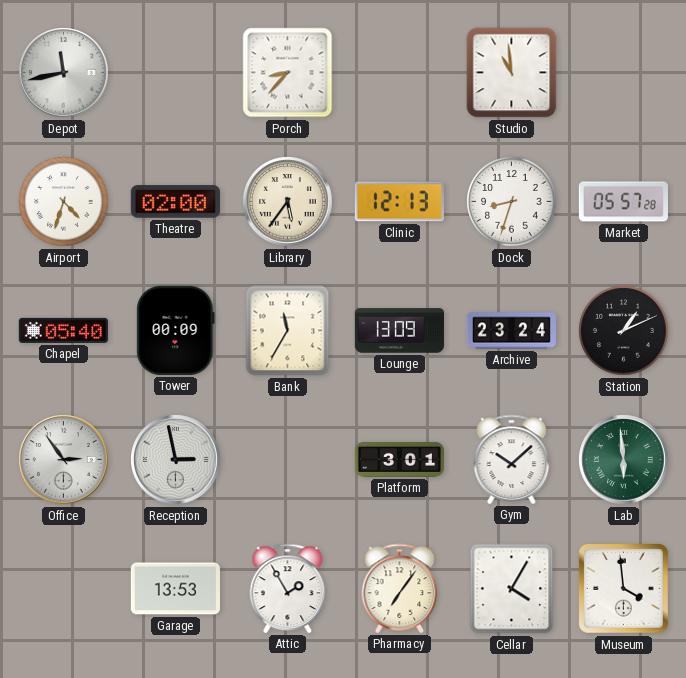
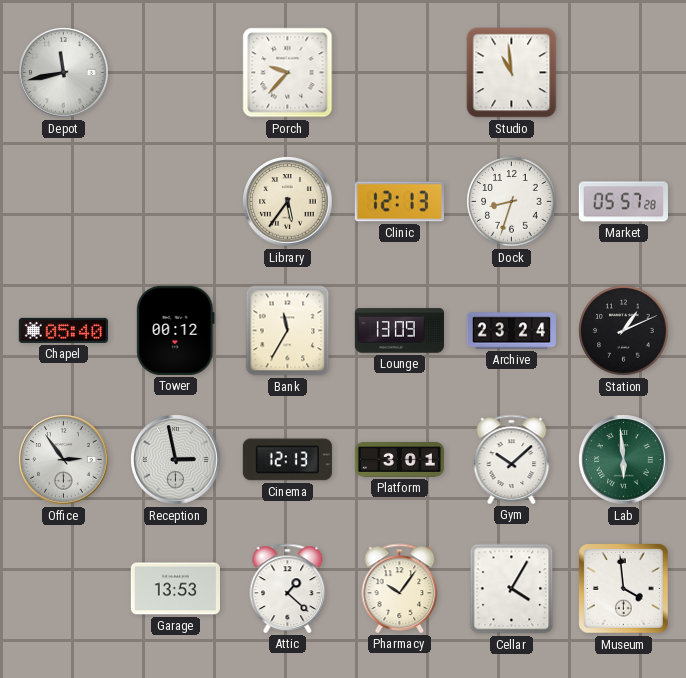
Porch: 8:37 -> 9:37 (288, 73)
Airport: 4:33 -> none (64, 202)
Theatre: 02:00 -> none (175, 202)
Tower: 00:09 -> 00:12 (176, 330)
Cinema: none -> 12:13 (287, 460)
Attic: 1:55 -> 1:22 (288, 588)
Pharmacy: 7:06 -> 10:06 (400, 588)
